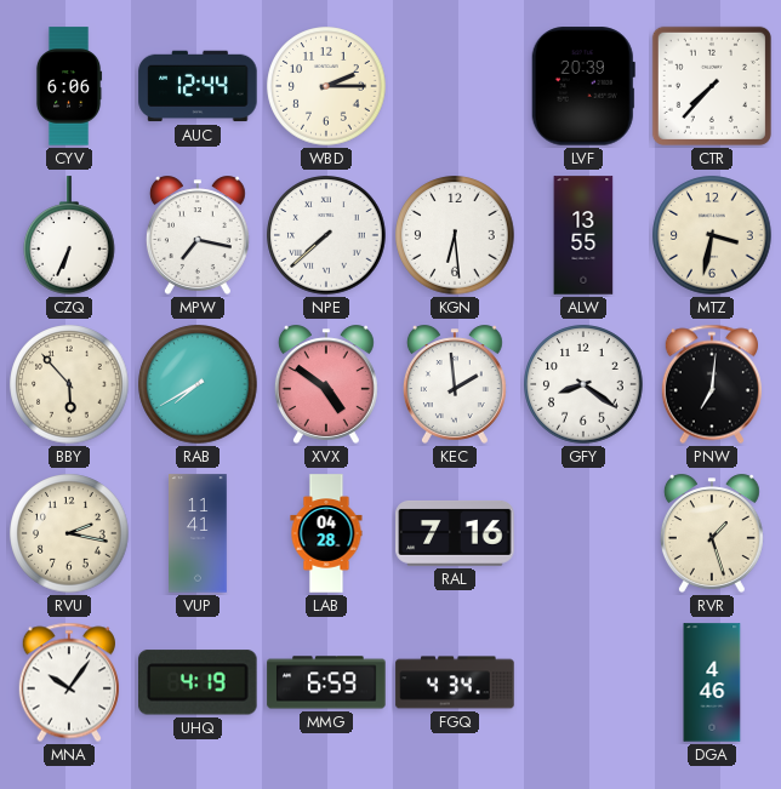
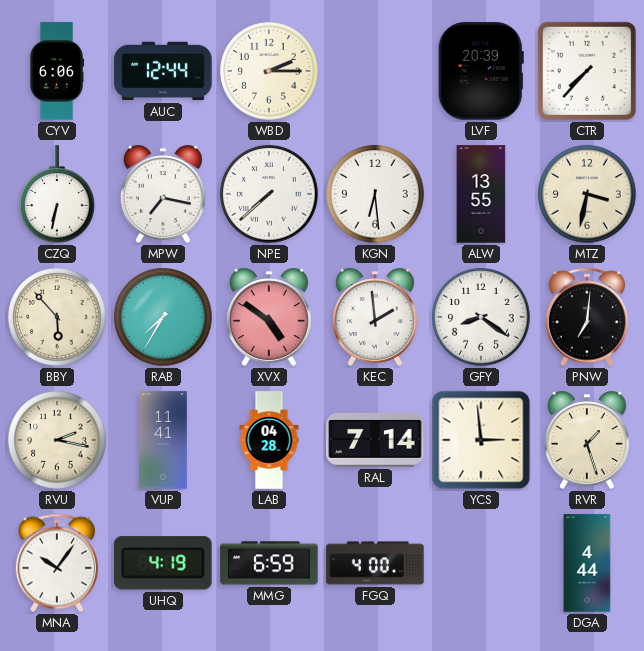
CZQ: 6:34 -> 6:32 (58, 194)
RAB: 7:40 -> 7:35 (163, 317)
RAL: 7:16 -> 7:14 (375, 440)
YCS: none -> 2:59 (481, 440)
FGQ: 4:34 -> 4:00 (375, 563)
DGA: 4:46 -> 4:44 (587, 563)
